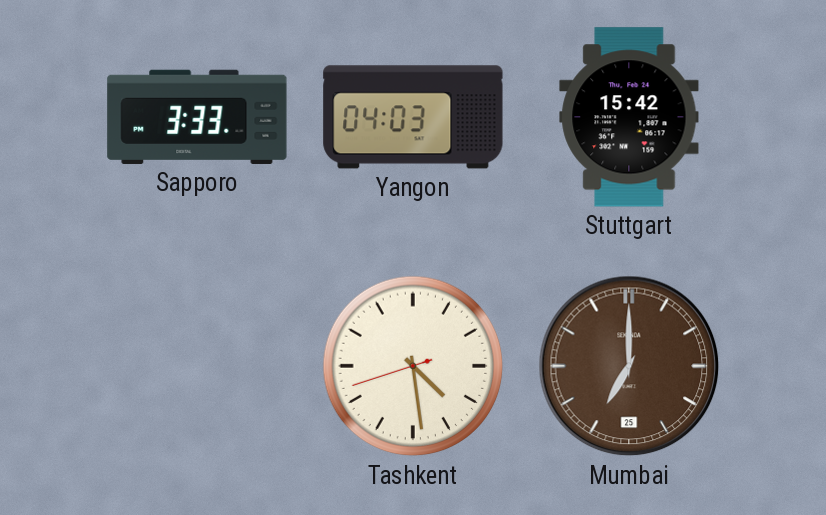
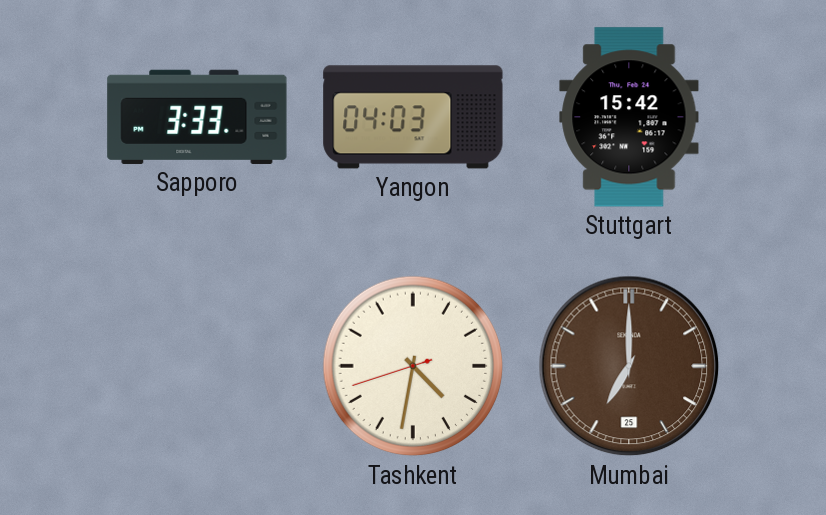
Tashkent: 4:28 -> 4:31 (413, 366)
